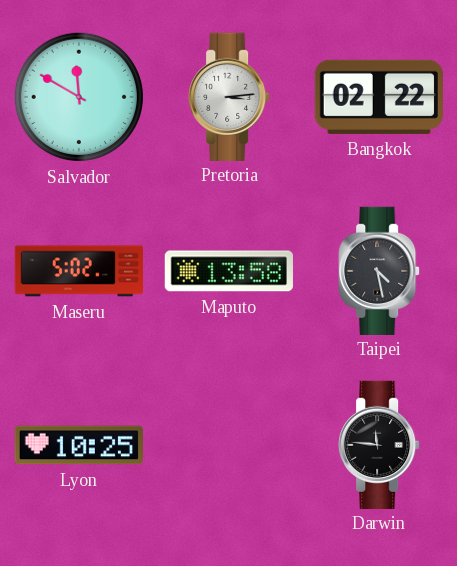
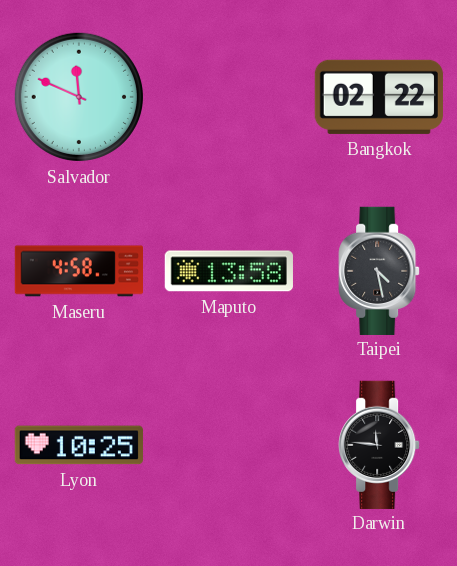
Salvador: 11:50 -> 11:49 (79, 97)
Pretoria: 3:14 -> none (229, 96)
Maseru: 5:02 -> 4:58 (78, 271)
